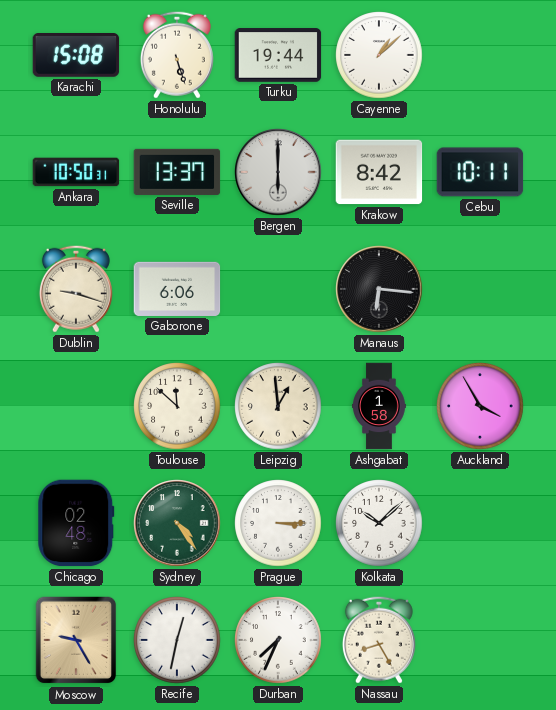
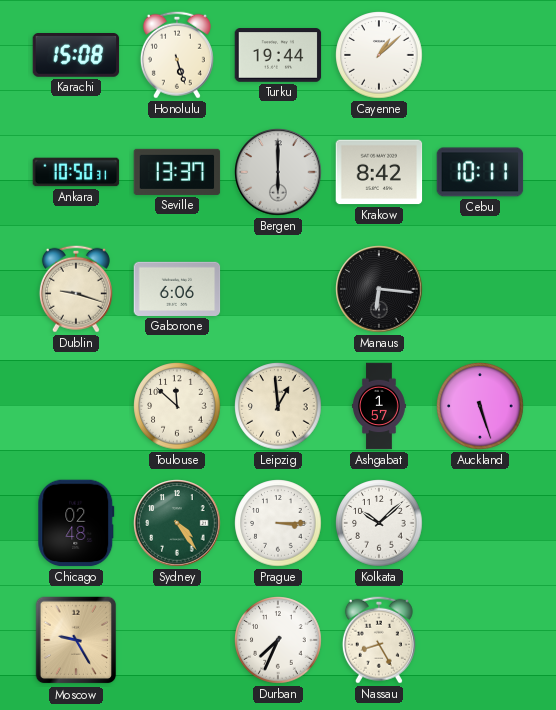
Ashgabat: 1:58 -> 1:57 (379, 406)
Auckland: 3:55 -> 5:27 (480, 406)
Recife: 12:32 -> none (177, 640)
